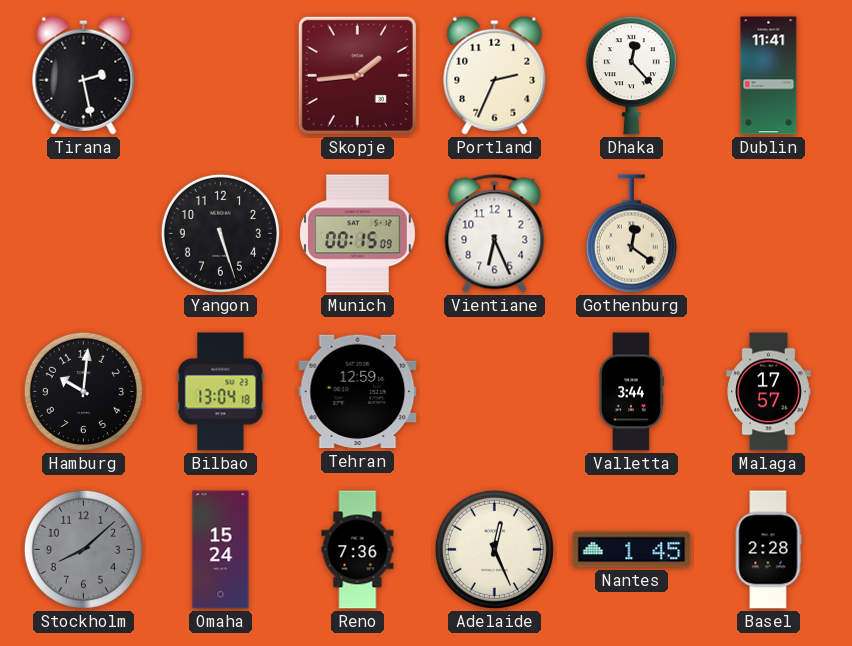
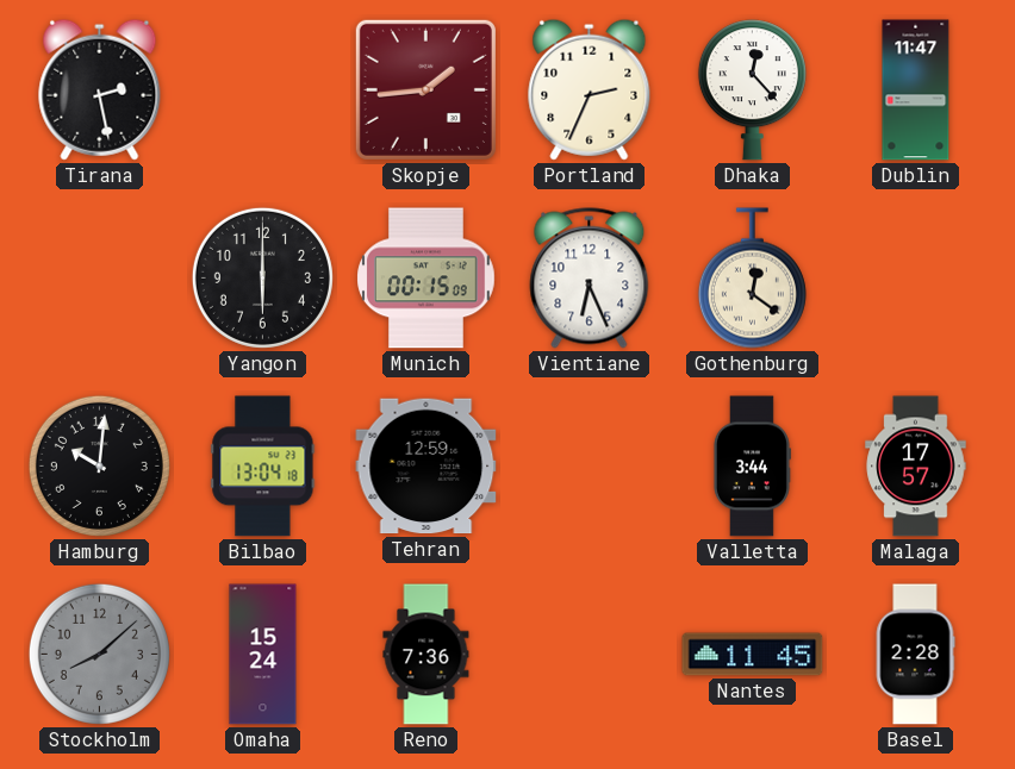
Dublin: 11:41 -> 11:47 (916, 90)
Yangon: 5:27 -> 6:00 (262, 277)
Adelaide: 12:26 -> none (494, 549)
Nantes: 1:45 -> 11:45 (753, 655)
